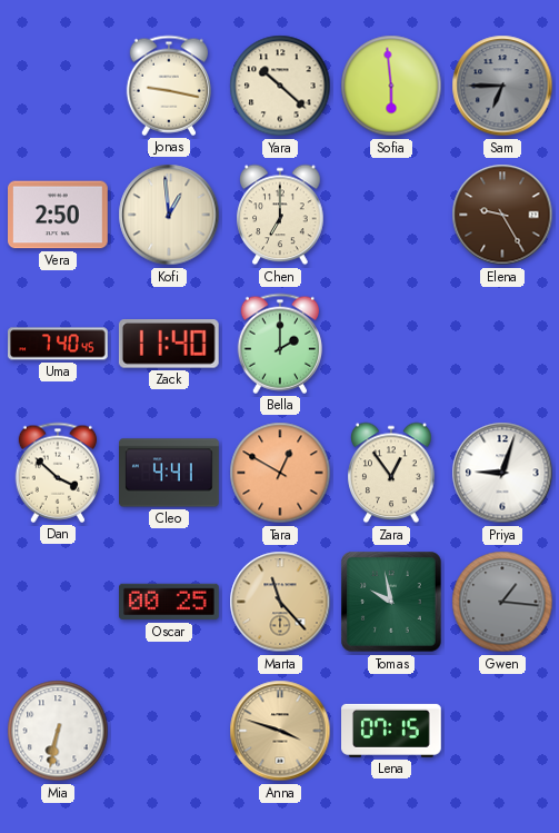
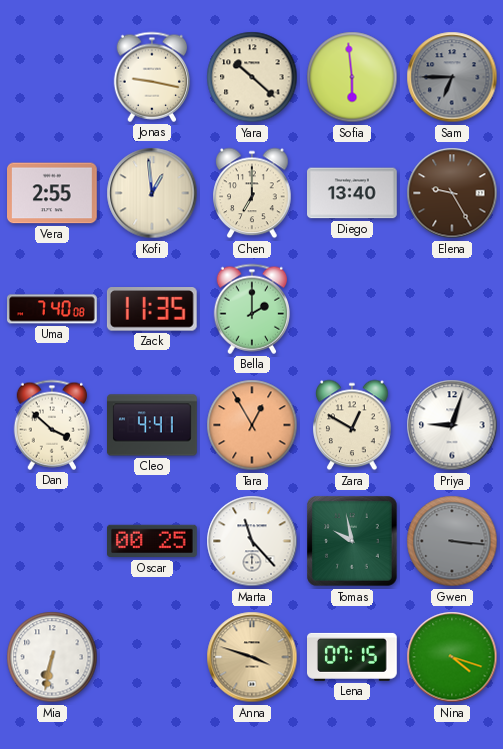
Vera: 2:50 -> 2:55 (53, 193)
Diego: none -> 13:40 (353, 193)
Uma: 7:40:45 -> 7:40:08 (53, 309)
Zack: 11:40 -> 11:35 (152, 310)
Tara: 12:50 -> 12:55 (252, 425)
Zara: 12:54 -> 12:50 (352, 425)
Marta dial: champagne -> white (252, 541)
Gwen: 1:16 -> 3:16 (452, 541)
Nina: none -> 4:18 (452, 657)
